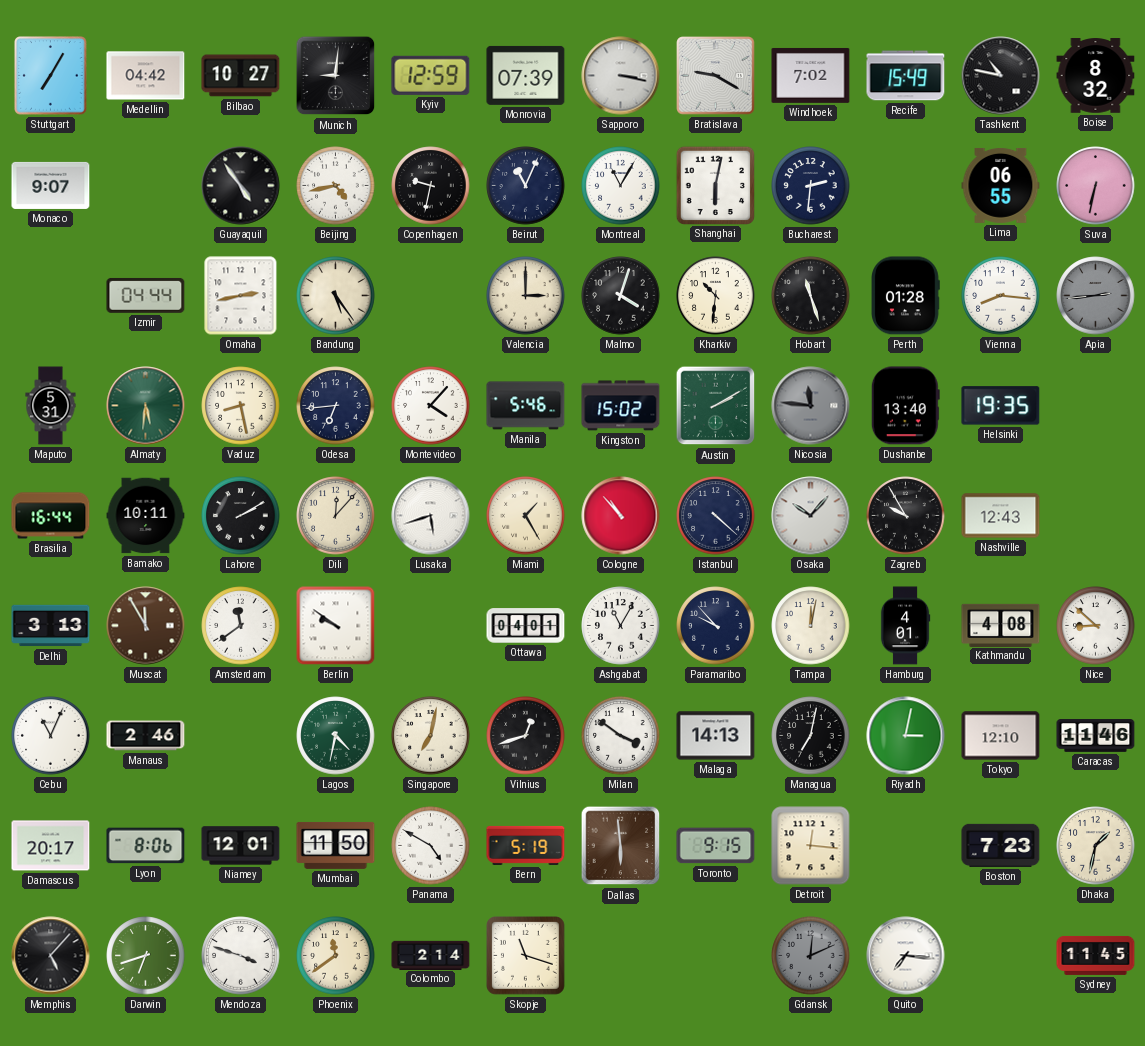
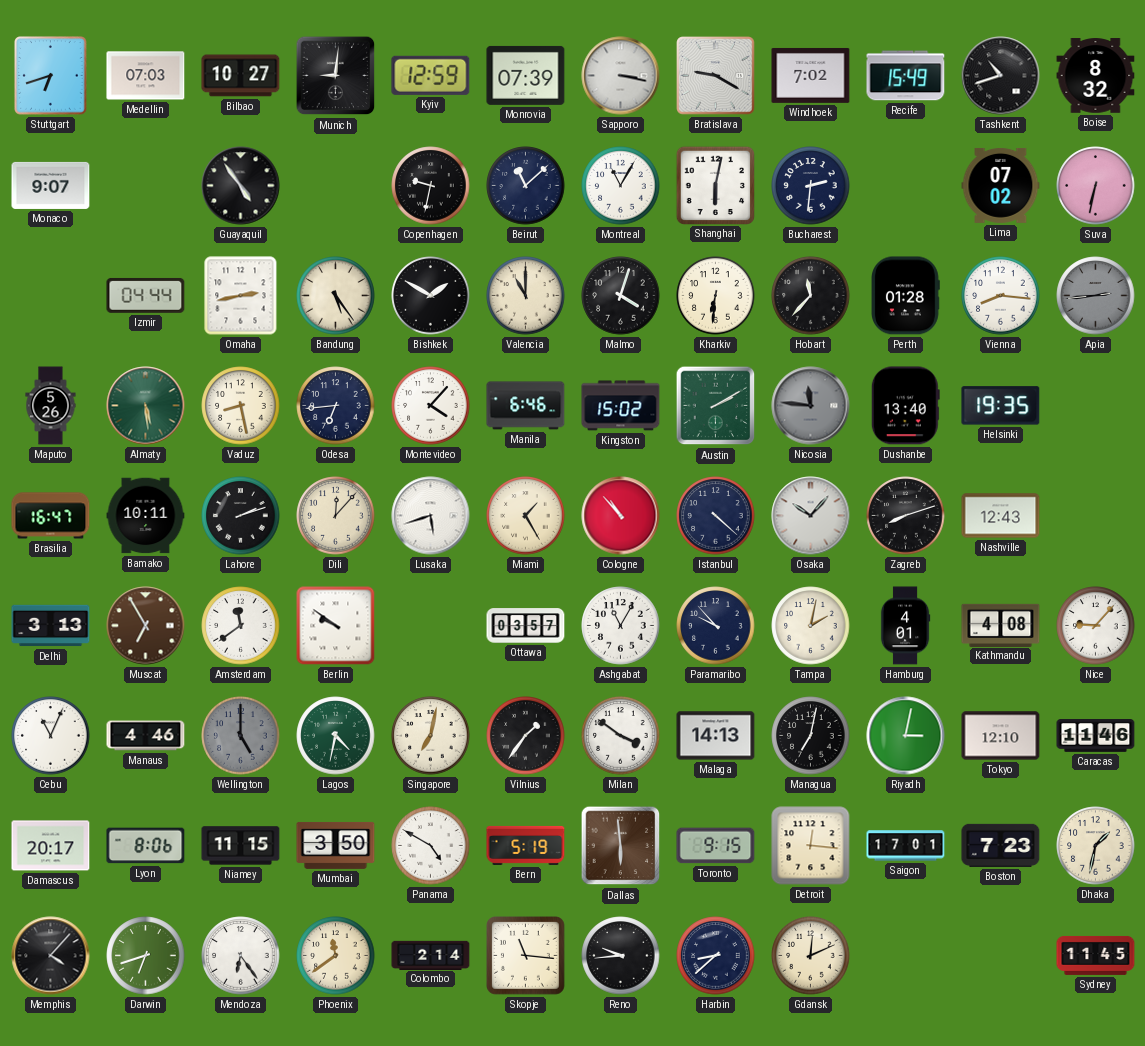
Stuttgart: 7:05 -> 6:42 (51, 76)
Medellin: 04:42 -> 07:03 (146, 76)
Tashkent: 10:47 -> 10:42 (1001, 76)
Beijing: 4:43 -> none (336, 186)
Beirut: 11:04 -> 11:08 (526, 186)
Lima: 06:55 -> 07:02 (1001, 185)
Bishkek: none -> 1:50 (431, 296)
Valencia: 3:00 -> 11:00 (526, 296)
Kharkiv: 10:31 -> 6:31 (716, 296)
Hobart: 11:27 -> 11:37 (811, 296)
Maputo: 5:31 -> 5:26 (51, 406)
Almaty: 5:31 -> 5:29 (146, 406)
Manila: 5:46 -> 6:46 (526, 406)
Brasilia: 16:44 -> 16:47 (51, 516)
Lahore: 2:10 -> 2:12 (241, 516)
Zagreb: 9:55 -> 8:12 (906, 516)
Muscat: 11:55 -> 6:55 (146, 626)
Ottawa: 04:01 -> 03:57 (526, 626)
Tampa: 12:02 -> 2:02 (811, 626)
Nice: 8:52 -> 9:07 (1096, 626)
Manaus: 2:46 -> 4:46 (146, 736)
Wellington: none -> 5:00 (241, 736)
Vilnius: 12:42 -> 1:36 (526, 736)
Niamey: 12:01 -> 11:15 (241, 846)
Mumbai: 11:50 -> 3:50 (336, 845)
Saigon: none -> 17:01 (906, 846)
Memphis: 5:07 -> 4:07 (51, 956)
Mendoza: 3:48 -> 6:24 (241, 956)
Skopje: 11:18 -> 11:16 (526, 956)
Reno: none -> 9:44 (621, 956)
Harbin: none -> 8:38 (716, 956)
Gdansk dial: grey -> cream (811, 956)
Quito: 7:16 -> none (906, 956)
